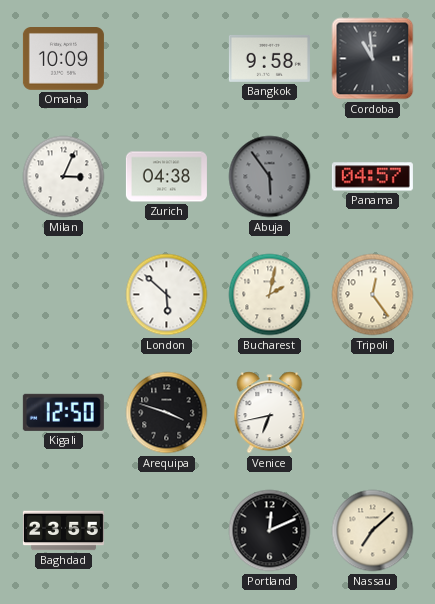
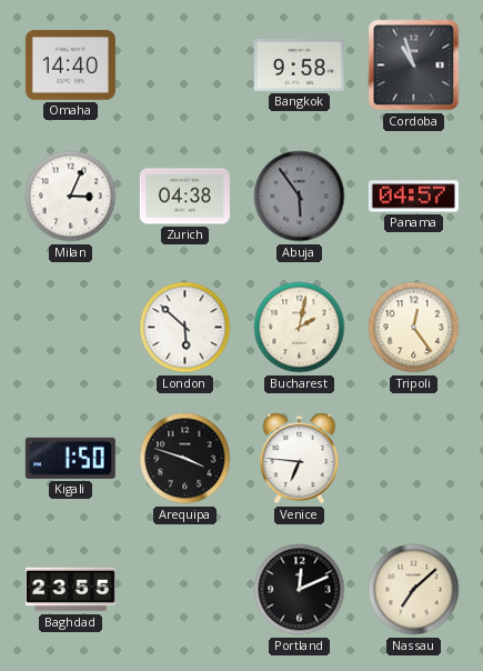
Omaha: 10:09 -> 14:40 (70, 66)
Cordoba: 10:59 -> 10:57 (414, 66)
Kigali: 12:50 -> 1:50 (70, 458)
Venice: 6:43 -> 6:46 (300, 459)
